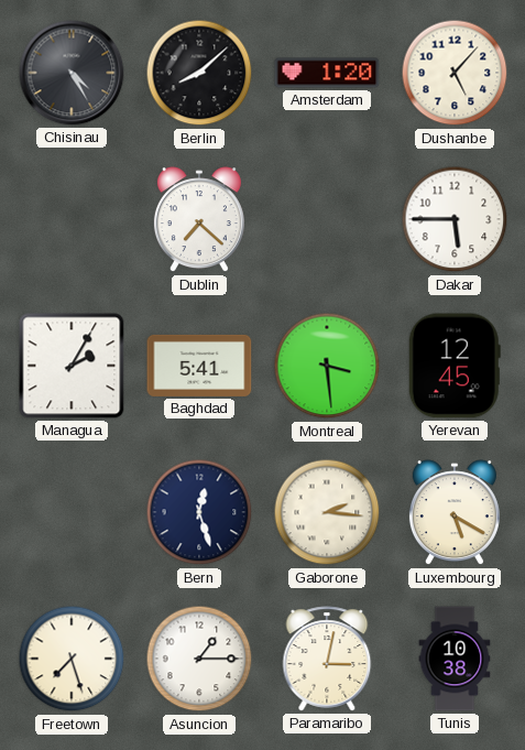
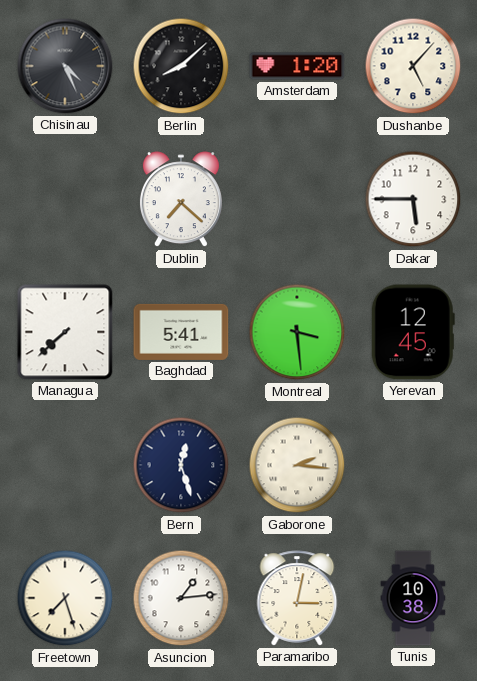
Chisinau: 4:25 -> 4:26 (65, 66)
Managua: 2:05 -> 7:38 (65, 332)
Luxembourg: 5:20 -> none (455, 513)
Asuncion: 1:15 -> 1:14 (181, 598)
